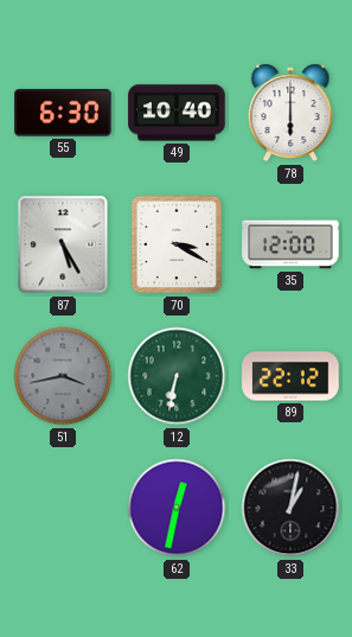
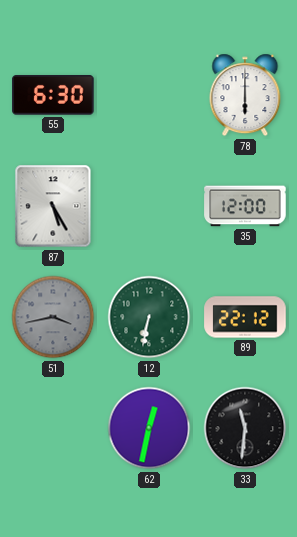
49: 10:40 -> none (177, 113)
70: 3:20 -> none (177, 244)
33: 1:02 -> 11:31 (245, 428)
